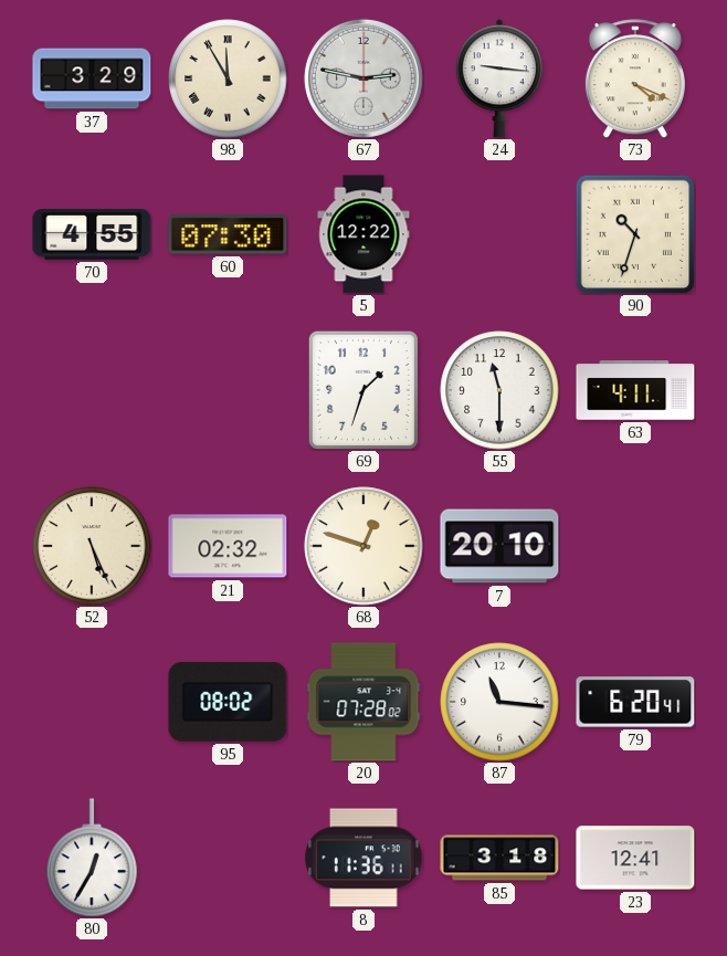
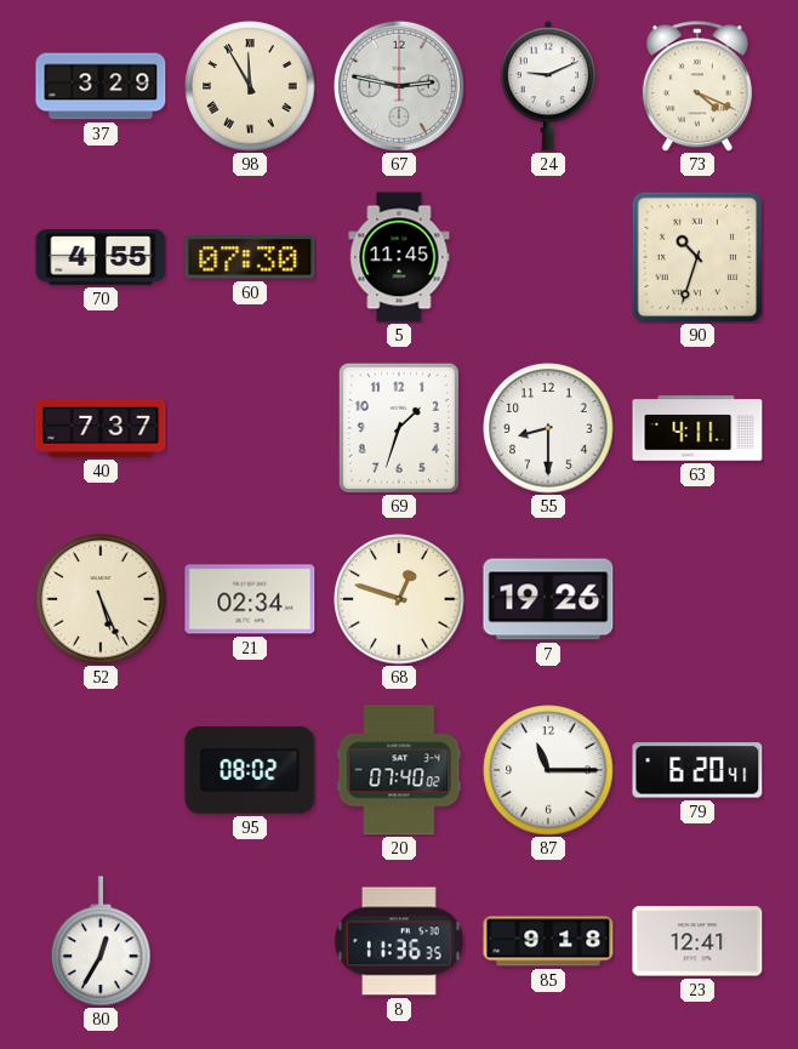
24: 9:16 -> 9:11 (548, 86)
5: 12:22 -> 11:45 (399, 257)
40: none -> 7:37 (101, 428)
55: 11:30 -> 8:30 (548, 428)
21: 02:32 -> 02:34 (250, 599)
7: 20:10 -> 19:26 (548, 599)
20: 07:28 -> 07:40 (399, 770)
87: 11:16 -> 11:15 (548, 770)
8: 11:36:11 -> 11:36:35 (399, 941)
85: 3:18 -> 9:18 (548, 941)
